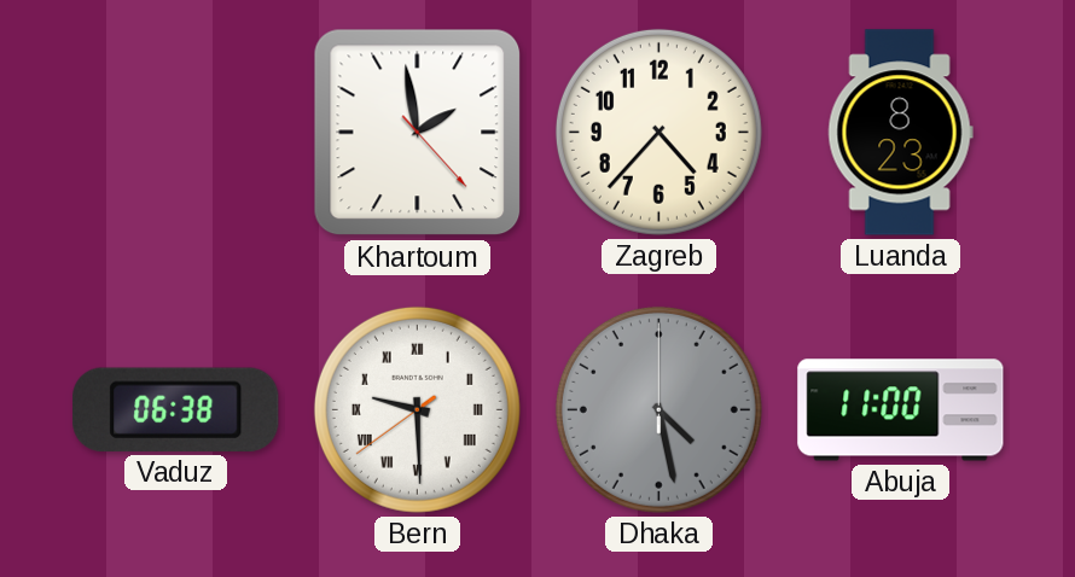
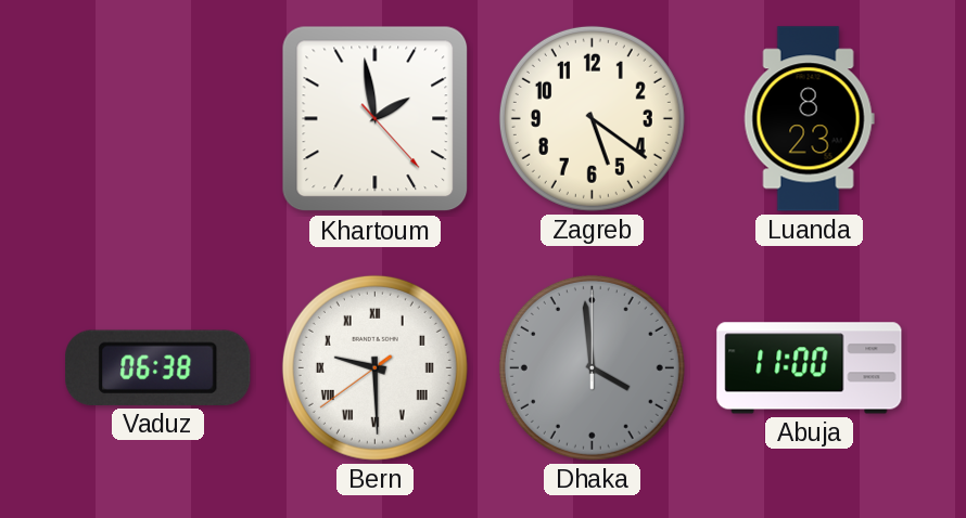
Zagreb: 4:37 -> 5:21 (592, 118)
Dhaka: 4:28 -> 3:59 (592, 367)
